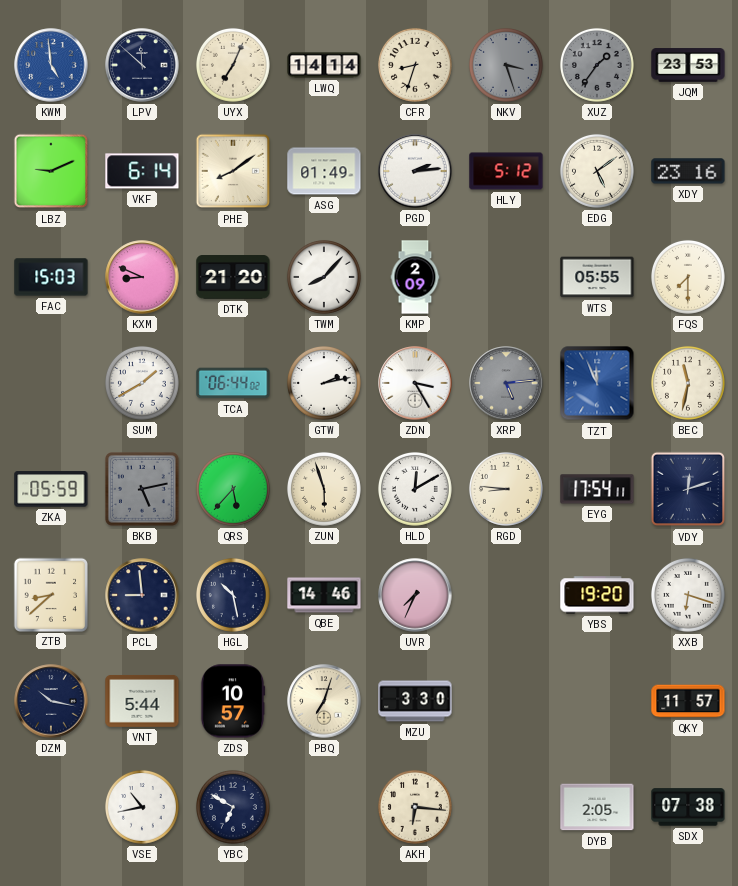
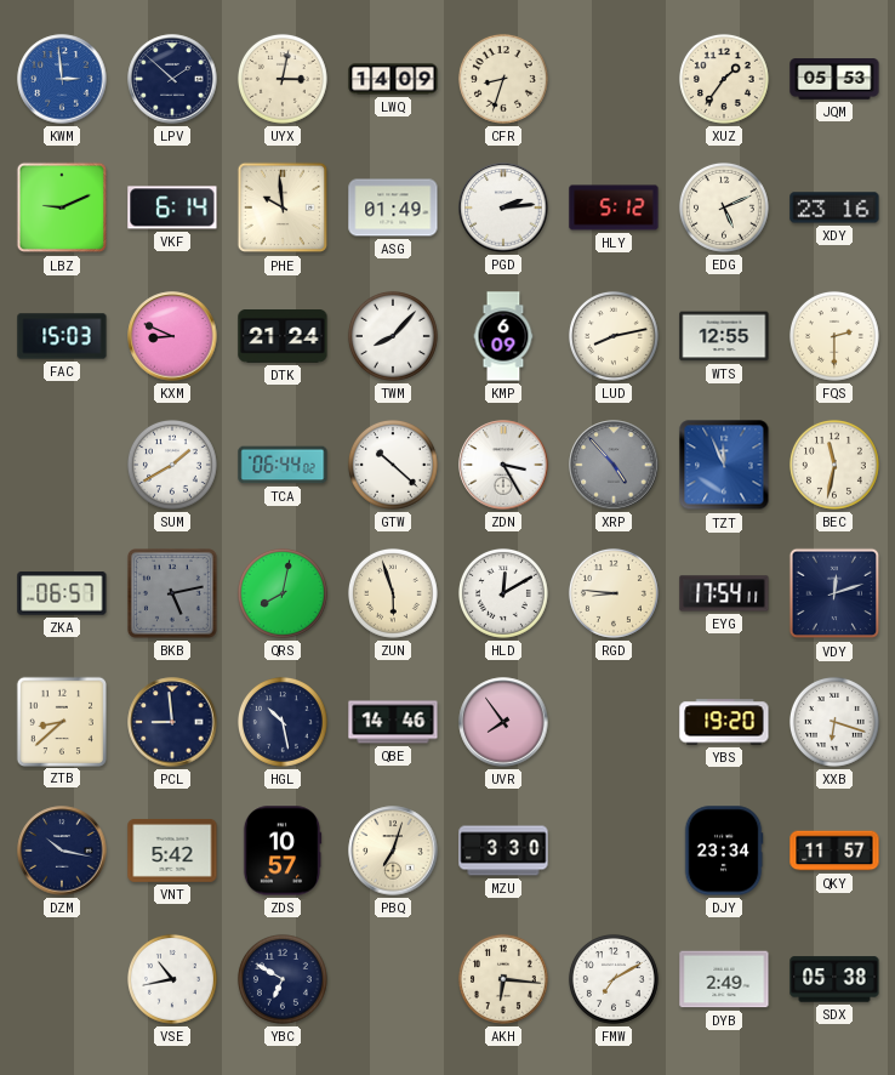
KWM: 4:59 -> 2:59 (62, 79)
LPV: 11:52 -> 1:52 (172, 79)
UYX: 7:04 -> 3:02 (283, 79)
LWQ: 14:14 -> 14:09 (393, 79)
NKV: 3:27 -> none (506, 65)
XUZ dial: grey -> cream (724, 79)
JQM: 23:53 -> 05:53 (834, 79)
PHE: 8:09 -> 9:59 (283, 207)
EDG: 5:09 -> 5:11 (724, 207)
DTK: 21:20 -> 21:24 (283, 337)
KMP: 2:09 -> 6:09 (503, 336)
LUD: none -> 8:13 (614, 336)
WTS: 05:55 -> 12:55 (724, 336)
FQS: 7:30 -> 2:30 (834, 336)
GTW: 2:13 -> 10:22 (393, 465)
XRP: 5:14 -> 4:53 (614, 465)
ZKA: 05:59 -> 06:57 (62, 593)
QRS: 5:37 -> 8:02 (283, 593)
UVR: 7:34 -> 7:54 (503, 722)
VNT: 5:44 -> 5:42 (172, 851)
DJY: none -> 23:34 (724, 851)
FMW: none -> 7:10 (614, 979)
DYB: 2:05 -> 2:49 (724, 979)
SDX: 07:38 -> 05:38 (834, 979)
